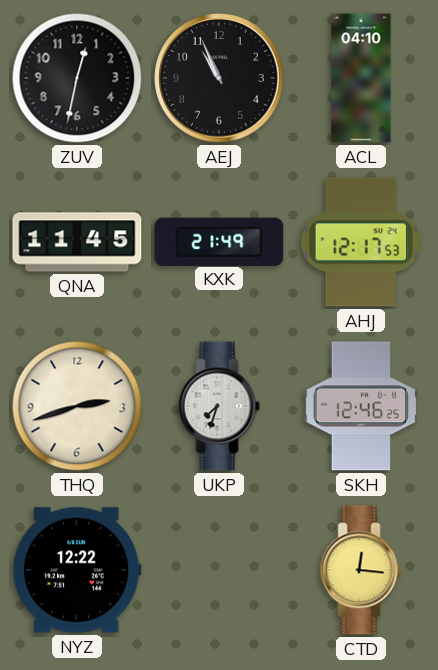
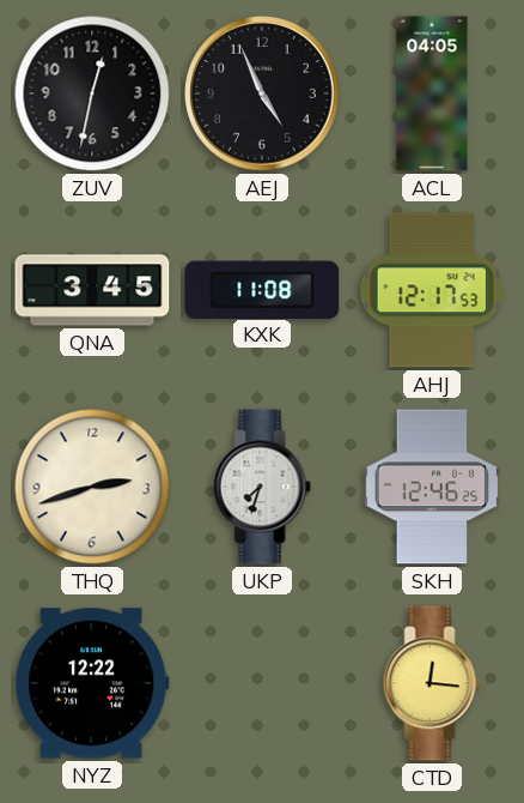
AEJ: 10:56 -> 4:56 (262, 93)
ACL: 04:10 -> 04:05 (432, 93)
QNA: 11:45 -> 3:45 (92, 290)
KXK: 21:49 -> 11:08 (262, 289)
